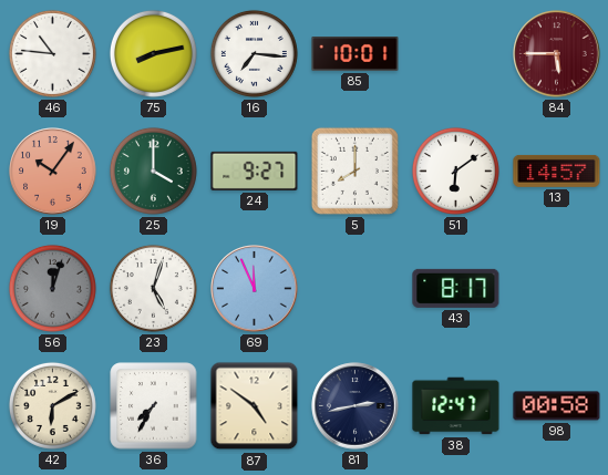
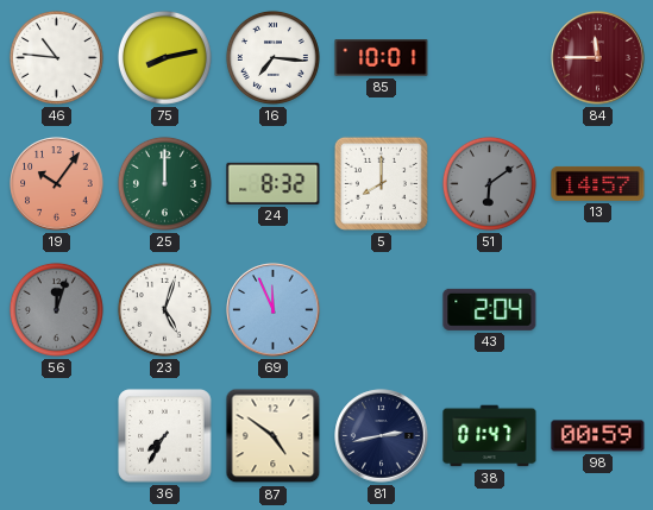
84: 5:45 -> 11:45 (598, 58)
25: 4:00 -> 12:00 (164, 183)
24: 9:27 -> 8:32 (274, 183)
51 dial: white -> grey (489, 183)
43: 8:17 -> 2:04 (490, 309)
42: 6:10 -> none (52, 405)
38: 12:47 -> 01:47 (490, 436)
98: 00:58 -> 00:59 (598, 436)
